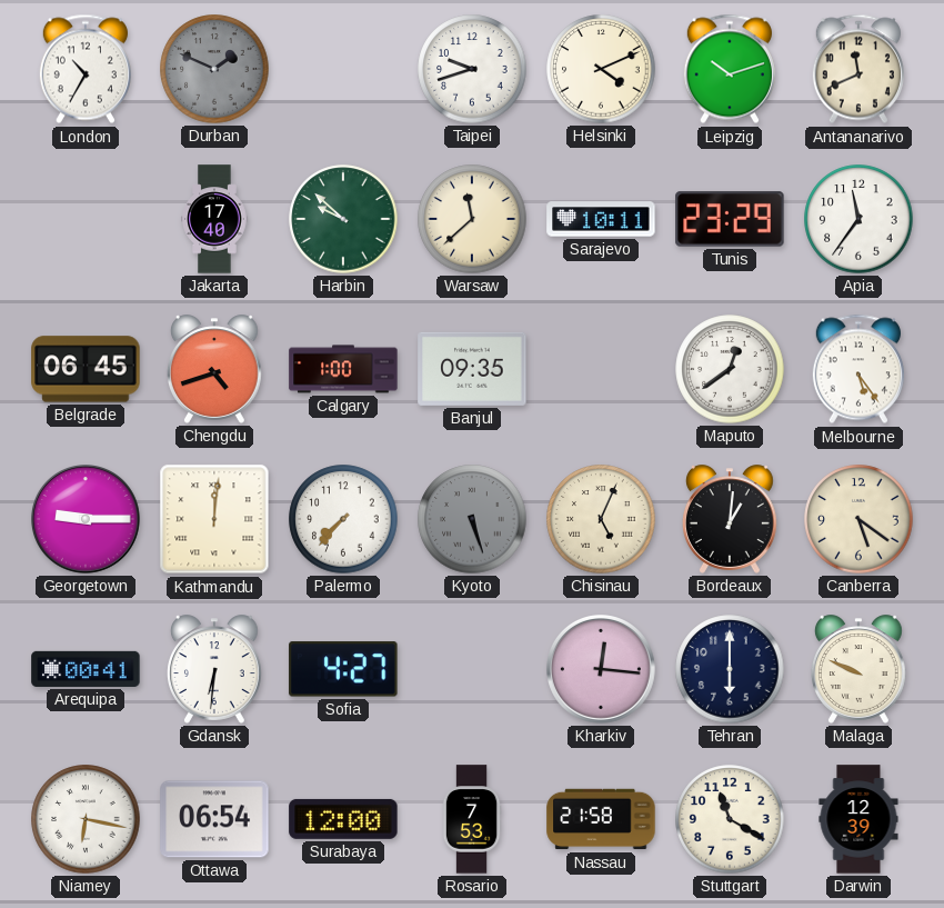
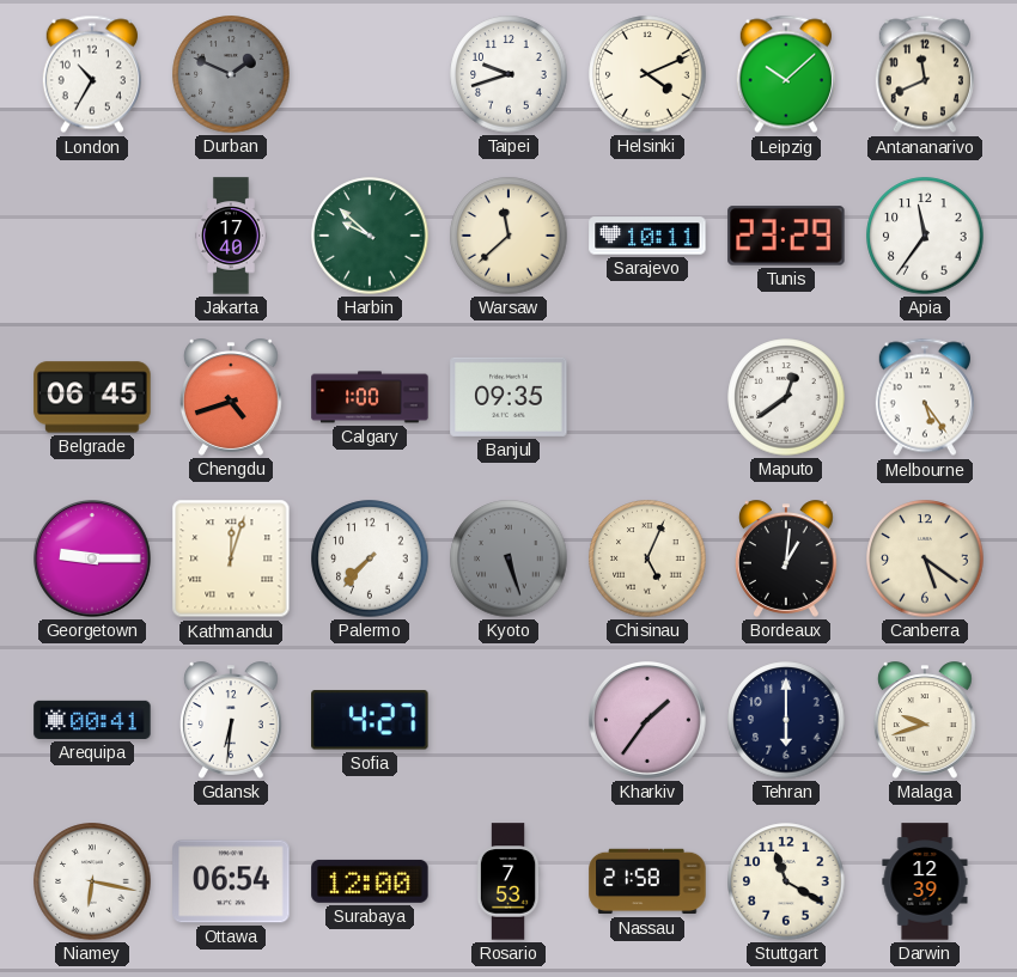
Leipzig: 10:12 -> 10:08 (786, 74)
Kathmandu: 12:01 -> 12:03 (231, 558)
Kharkiv: 12:16 -> 1:36 (648, 721)
Malaga: 9:49 -> 9:42 (925, 720)
